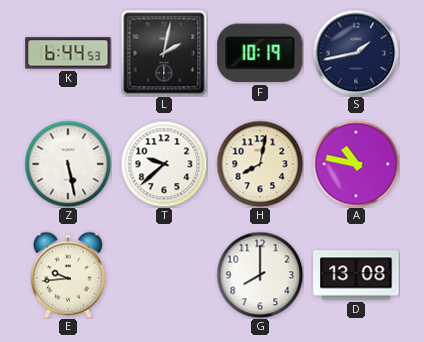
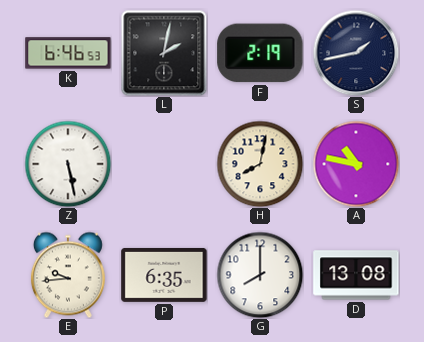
K: 6:44 -> 6:46 (68, 53)
F: 10:19 -> 2:19 (260, 53)
T: 9:38 -> none (164, 164)
P: none -> 6:35 (164, 275)
